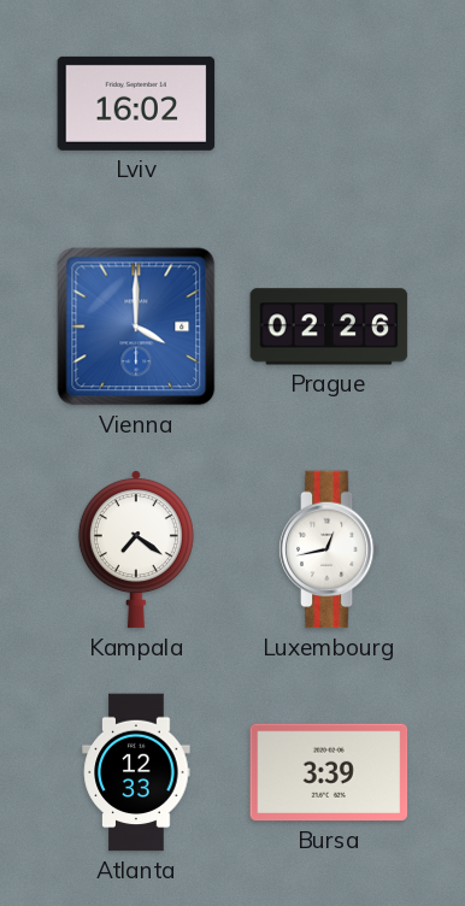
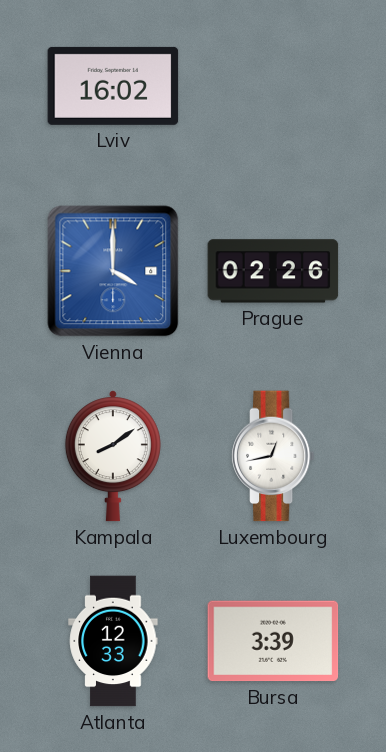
Kampala: 7:21 -> 8:09 (113, 456)
